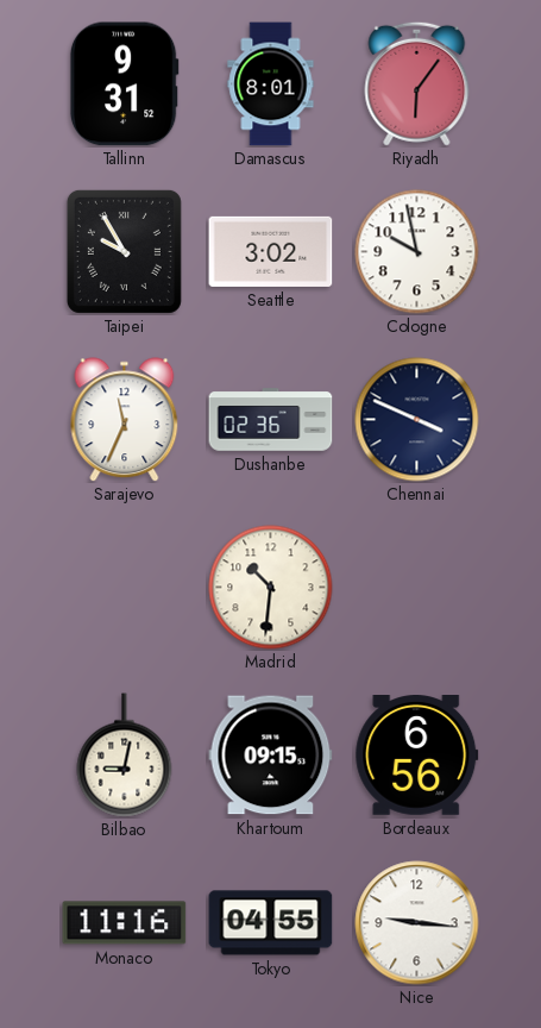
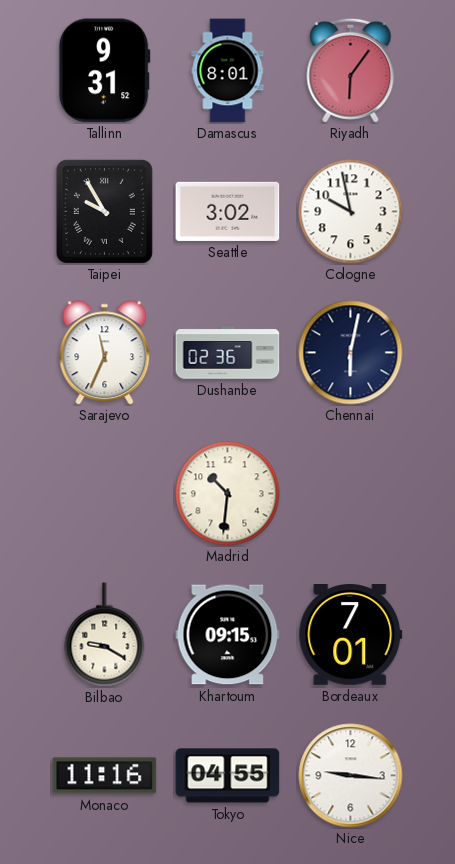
Chennai: 3:49 -> 6:02 (351, 353)
Bilbao: 9:02 -> 9:20 (105, 635)
Bordeaux: 6:56 -> 7:01 (351, 635)
